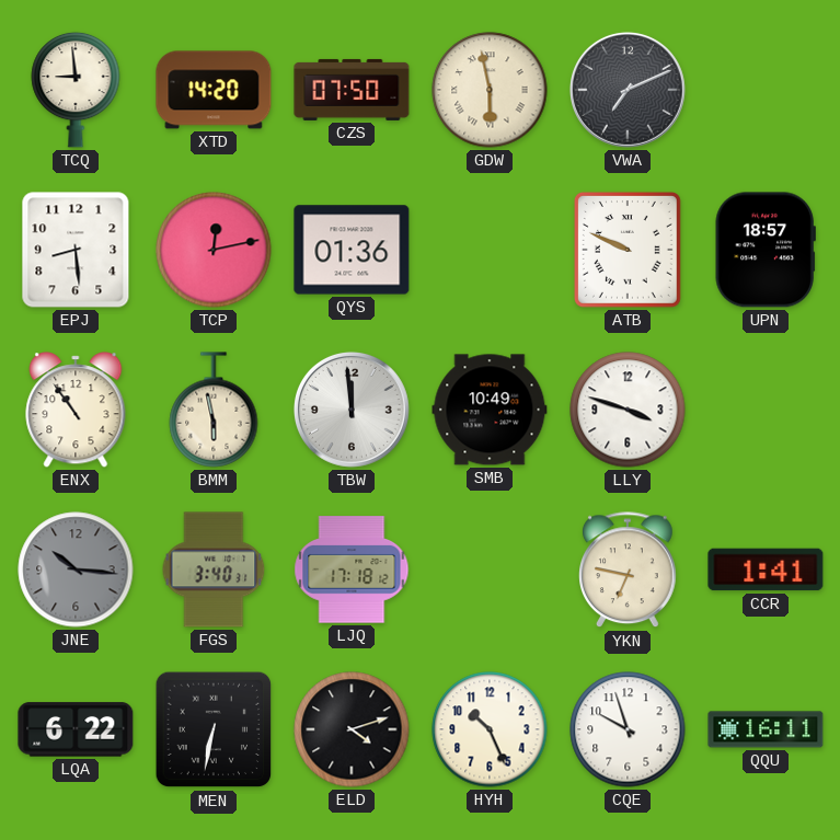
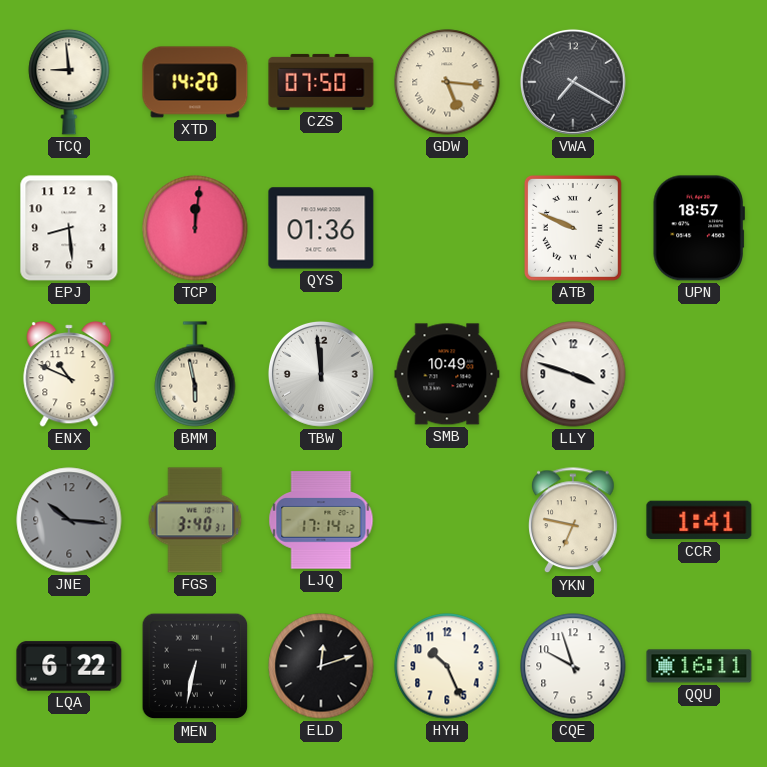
GDW: 5:58 -> 5:16 (447, 82)
VWA: 7:11 -> 7:20 (573, 82)
TCP: 12:13 -> 12:01 (195, 228)
ENX: 10:54 -> 10:49 (69, 374)
LJQ: 17:18 -> 17:14 (321, 520)
ELD: 4:12 -> 12:12 (321, 666)
